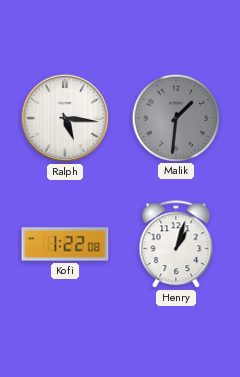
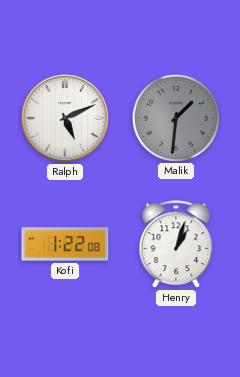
Ralph: 5:16 -> 5:11 (65, 118)
